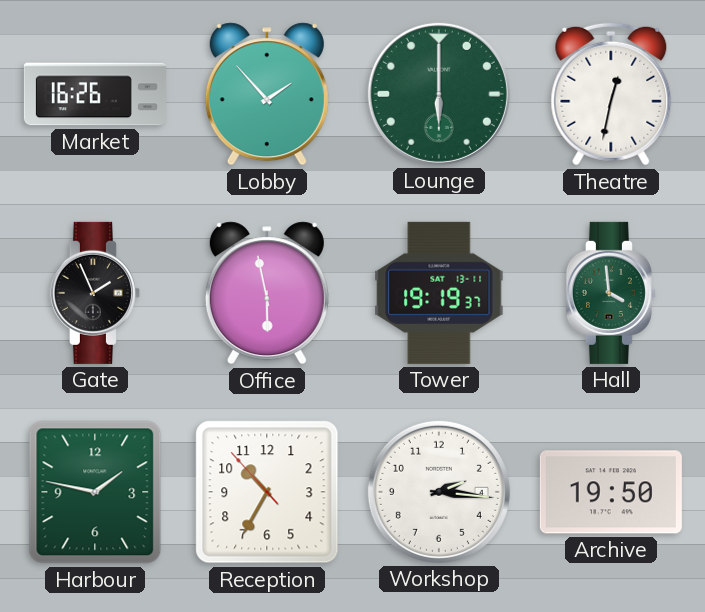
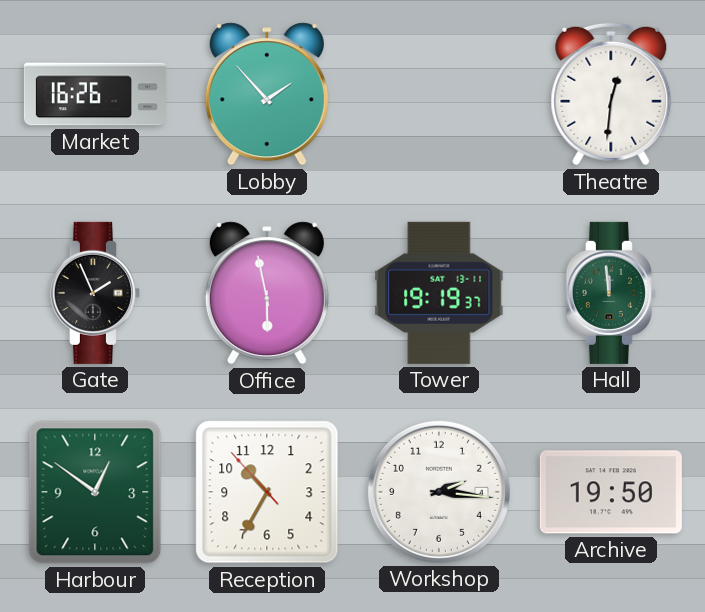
Lounge: 6:00 -> none (439, 94)
Theatre: 12:32 -> 12:31 (611, 94)
Hall: 3:59 -> 11:59 (611, 293)
Harbour: 1:47 -> 12:51 (95, 492)
